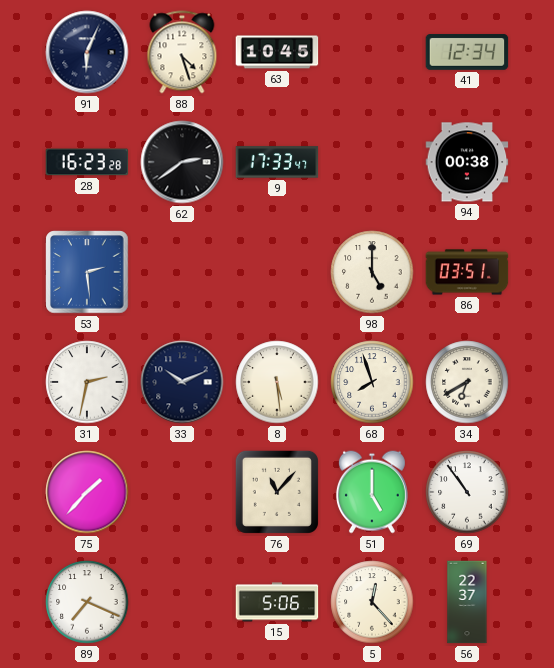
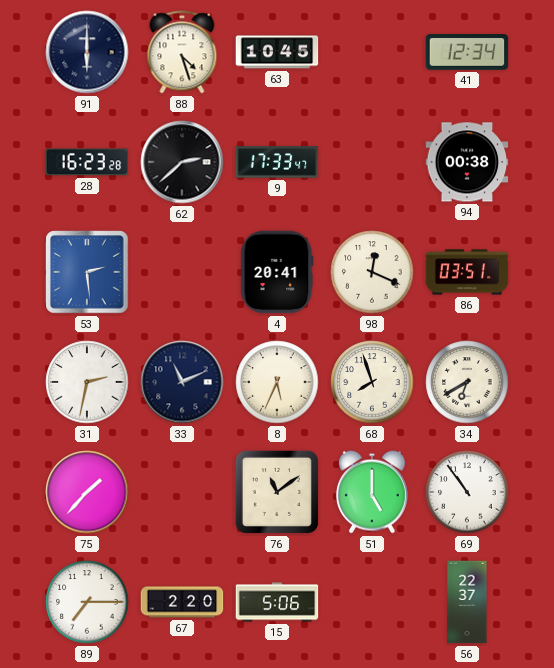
91: 6:04 -> 6:00 (87, 52)
62: 2:39 -> 2:38 (182, 162)
4: none -> 20:41 (277, 272)
98: 5:00 -> 12:19 (372, 272)
33: 10:11 -> 11:11 (182, 382)
8: 5:29 -> 5:34 (277, 382)
76: 11:07 -> 11:09 (277, 492)
89: 7:19 -> 7:15 (87, 602)
67: none -> 2:20 (182, 602)
5: 12:23 -> none (372, 602)
